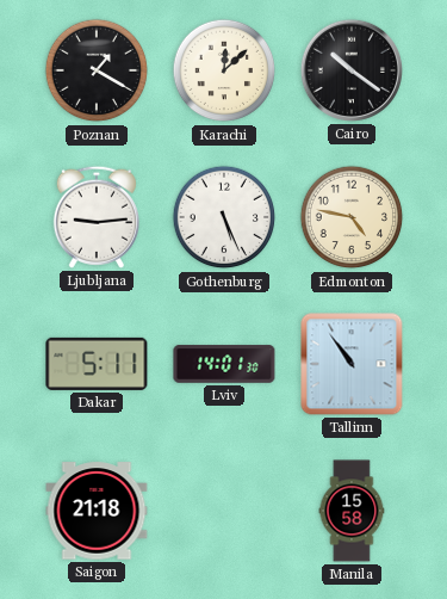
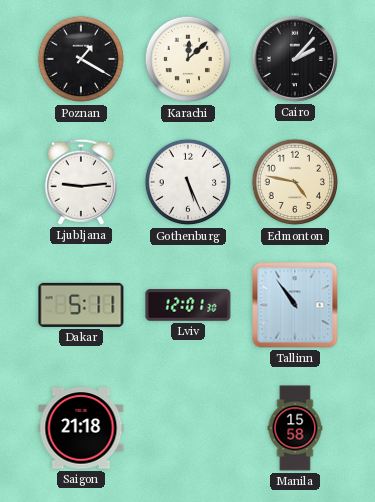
Cairo: 10:21 -> 2:07 (295, 59)
Lviv: 14:01 -> 12:01 (188, 305)
